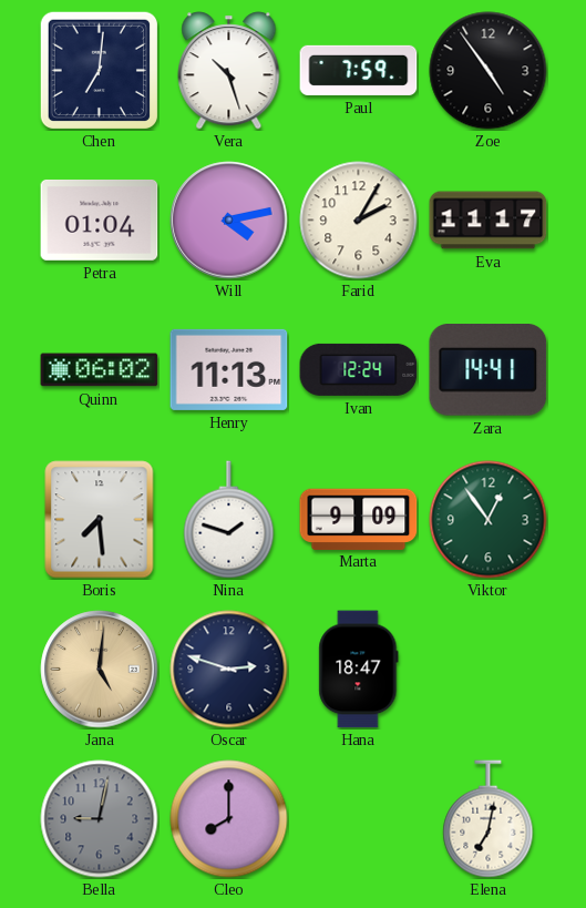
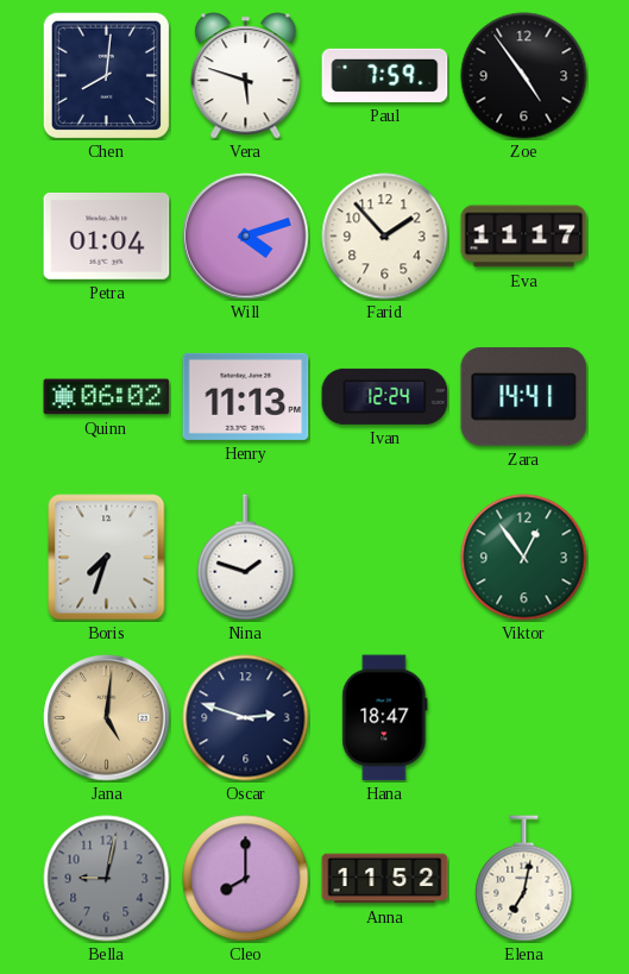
Chen: 7:01 -> 8:01 (106, 75)
Vera: 10:27 -> 5:48 (246, 76)
Will: 4:13 -> 4:12 (246, 237)
Farid: 2:05 -> 1:53 (385, 237)
Boris: 7:29 -> 7:33 (107, 558)
Marta: 9:09 -> none (359, 519)
Anna: none -> 11:52 (385, 879)
